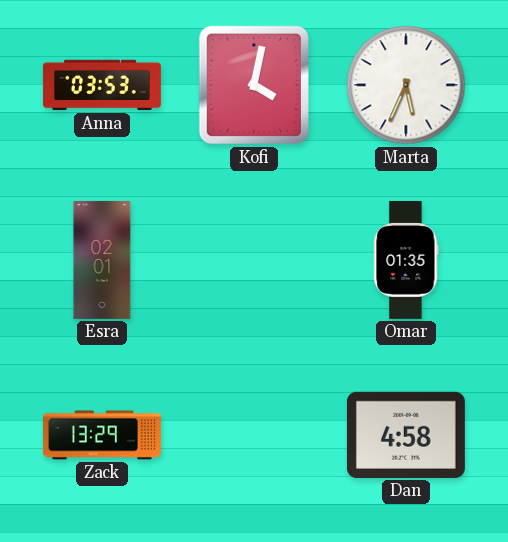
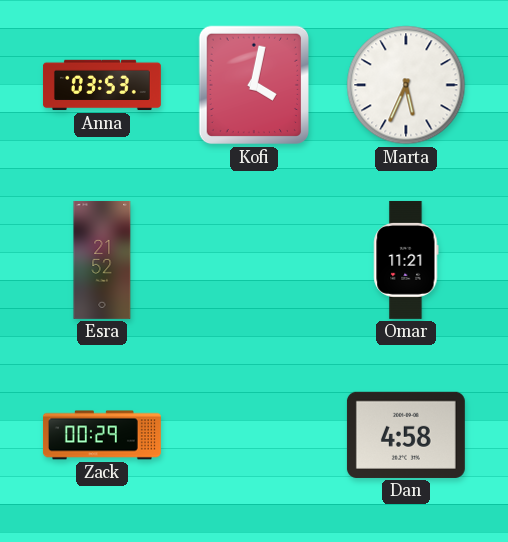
Esra: 02:01 -> 21:52 (102, 260)
Omar: 01:35 -> 11:21 (406, 260)
Zack: 13:29 -> 00:29 (102, 435)
